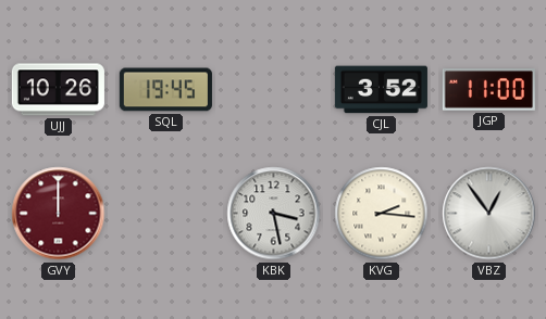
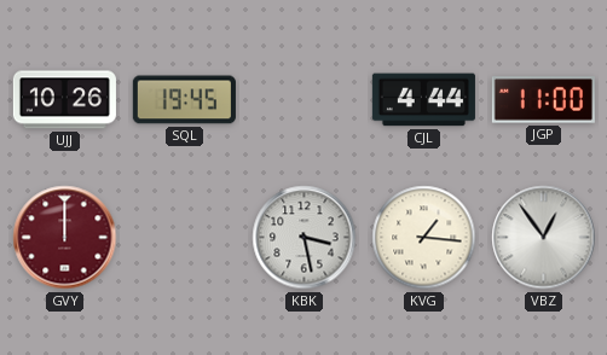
CJL: 3:52 -> 4:44 (423, 100)
KVG: 2:16 -> 1:16 (424, 238)
